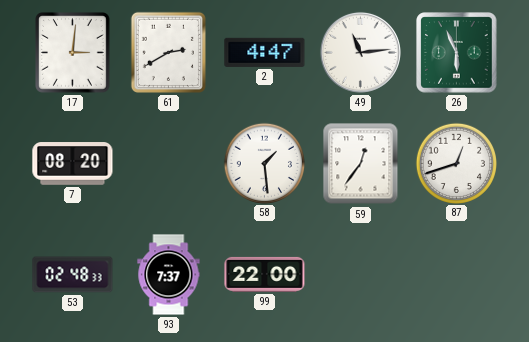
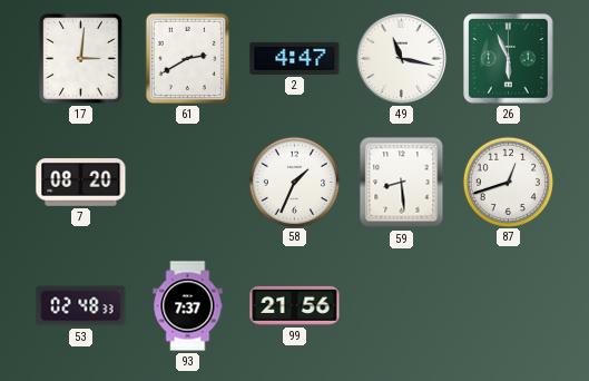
49: 11:14 -> 11:17 (401, 58)
58: 1:29 -> 1:34 (294, 182)
59: 12:36 -> 8:29 (402, 183)
99: 22:00 -> 21:56 (295, 305)
